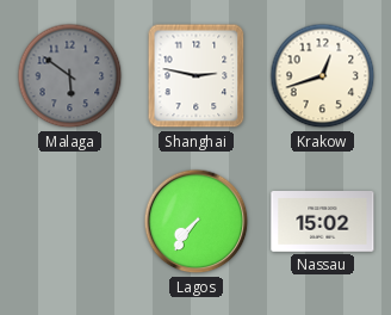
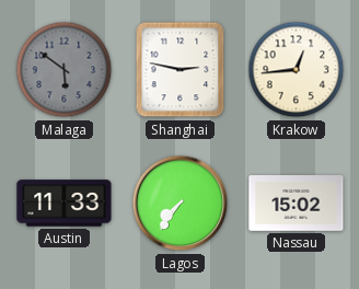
Krakow: 12:42 -> 12:44 (297, 70)
Austin: none -> 11:33 (65, 204)
